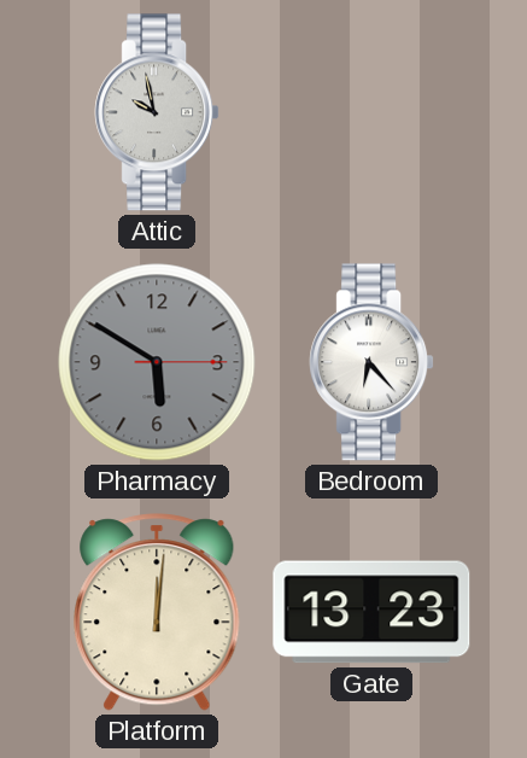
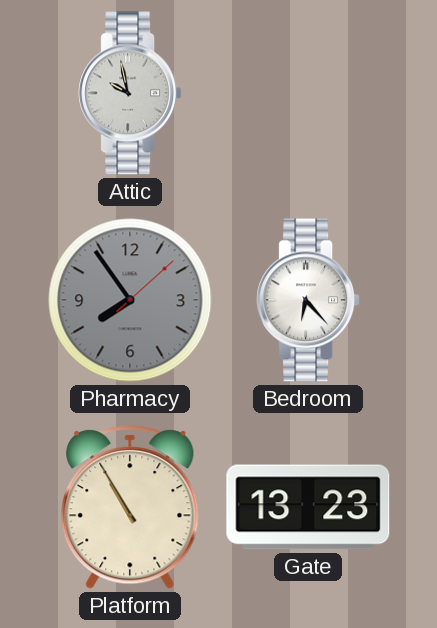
Pharmacy: 5:50 -> 7:54 (130, 300)
Platform: 12:01 -> 10:55 (130, 507)
